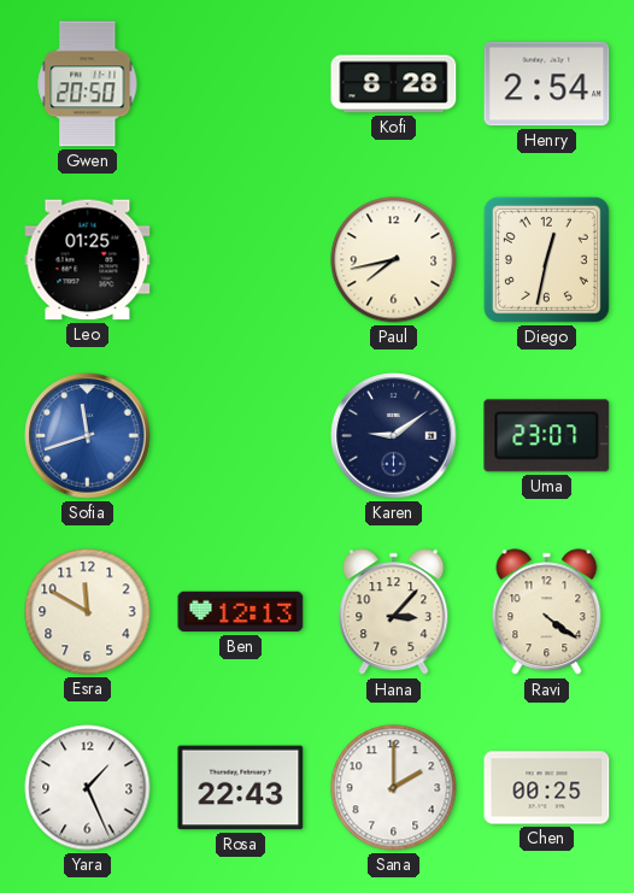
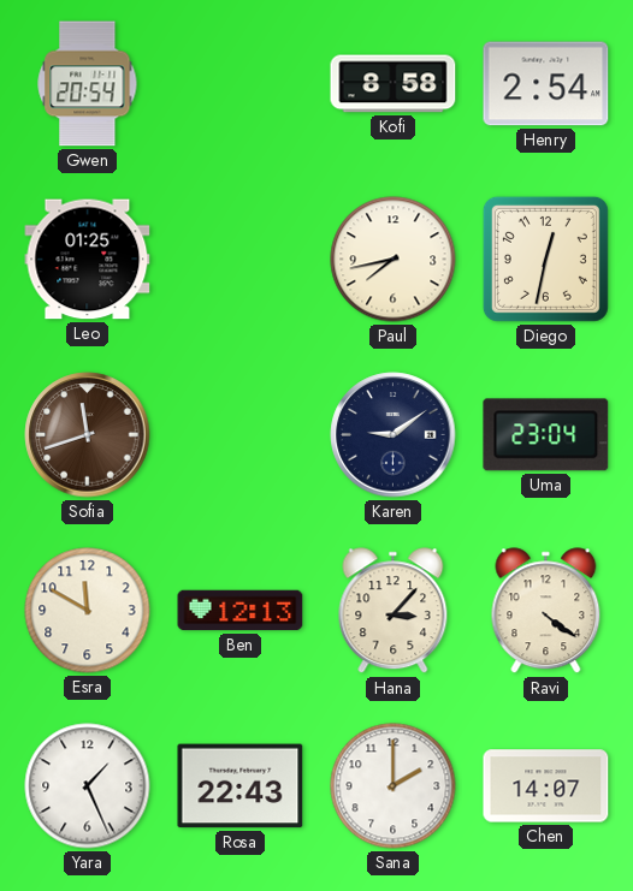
Gwen: 20:50 -> 20:54 (88, 84)
Kofi: 8:28 -> 8:58 (394, 84)
Sofia dial: blue -> brown (88, 435)
Uma: 23:07 -> 23:04 (546, 435)
Chen: 00:25 -> 14:07 (546, 786)
